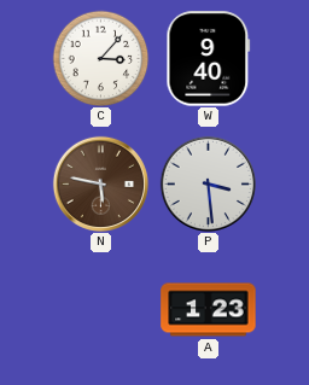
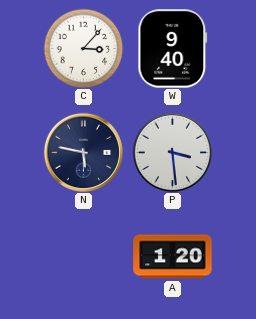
N dial: brown -> navy (83, 152)
A: 1:23 -> 1:20 (173, 257)
